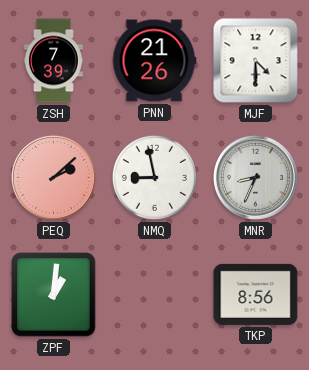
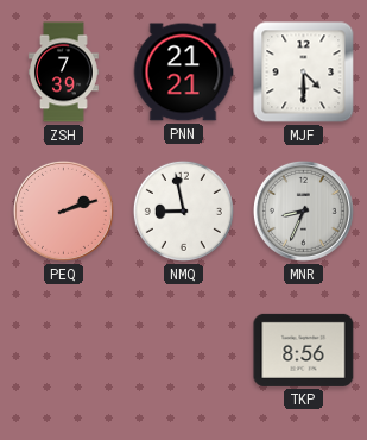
PNN: 21:26 -> 21:21 (183, 73)
PEQ: 2:08 -> 2:12 (63, 210)
ZPF: 1:01 -> none (54, 295)
